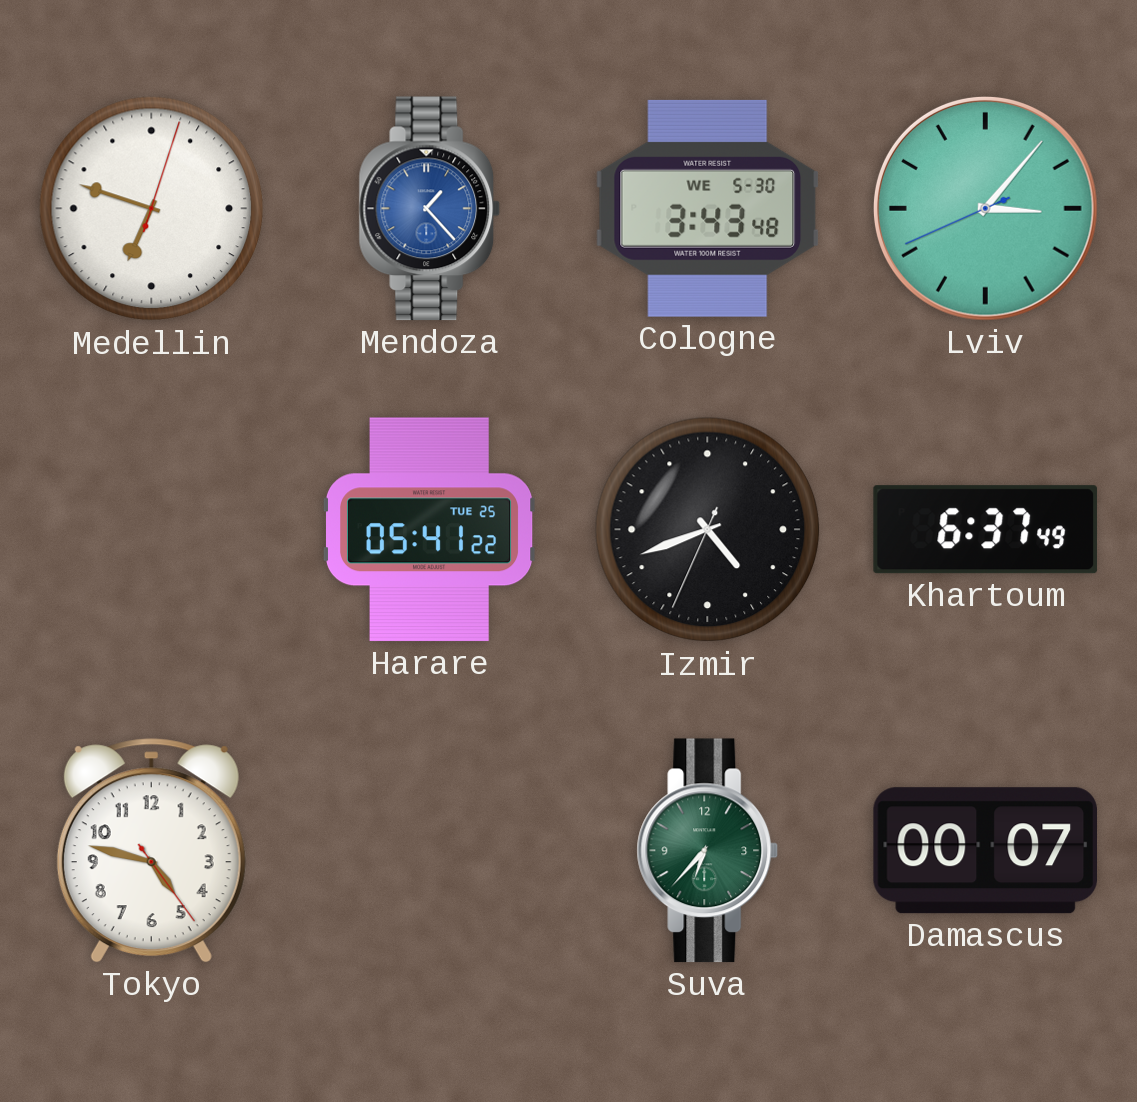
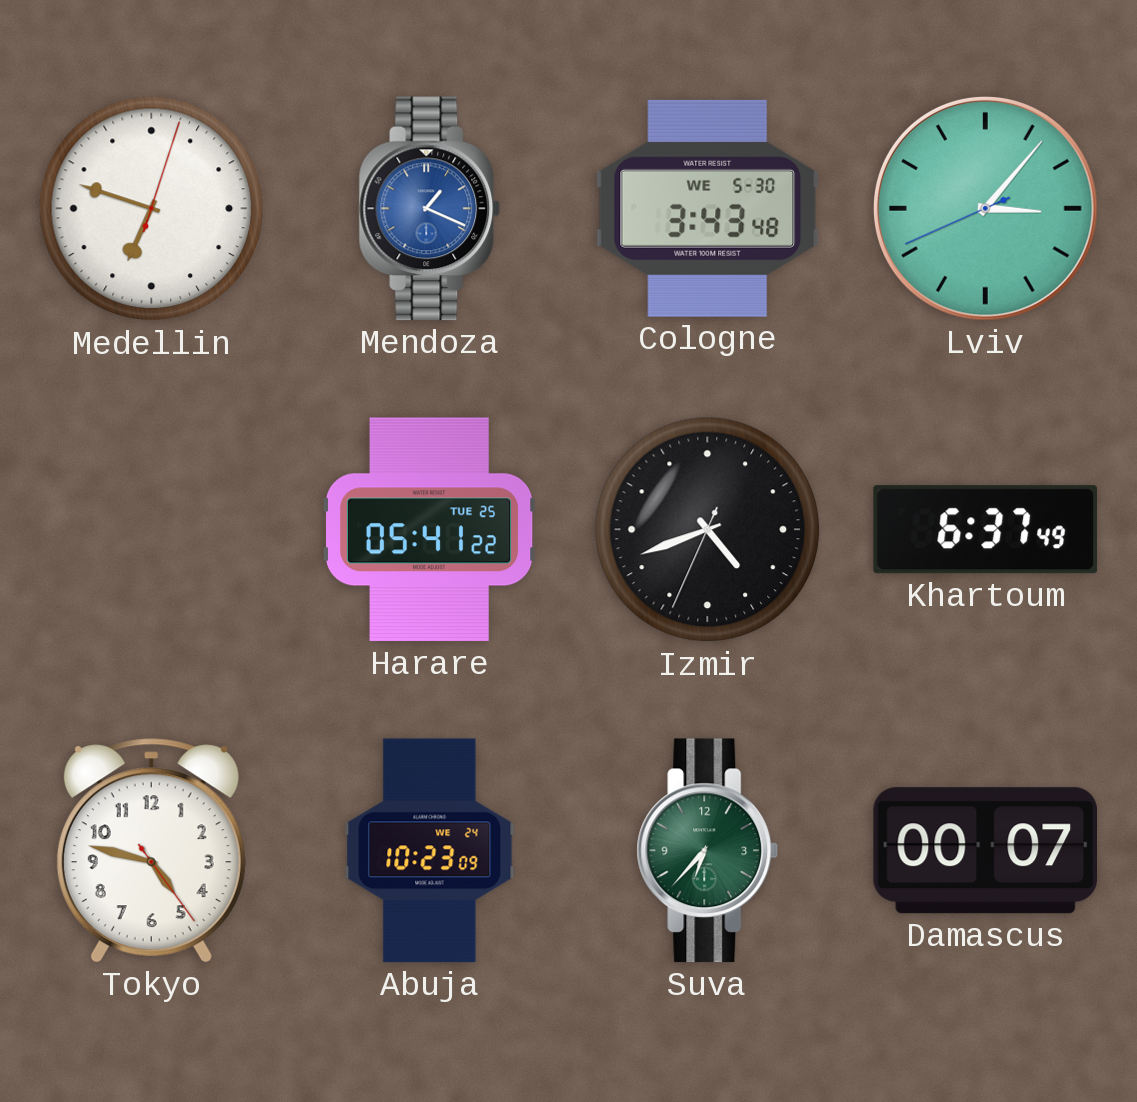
Mendoza: 1:23 -> 1:19 (430, 209)
Abuja: none -> 10:23 (430, 851)
